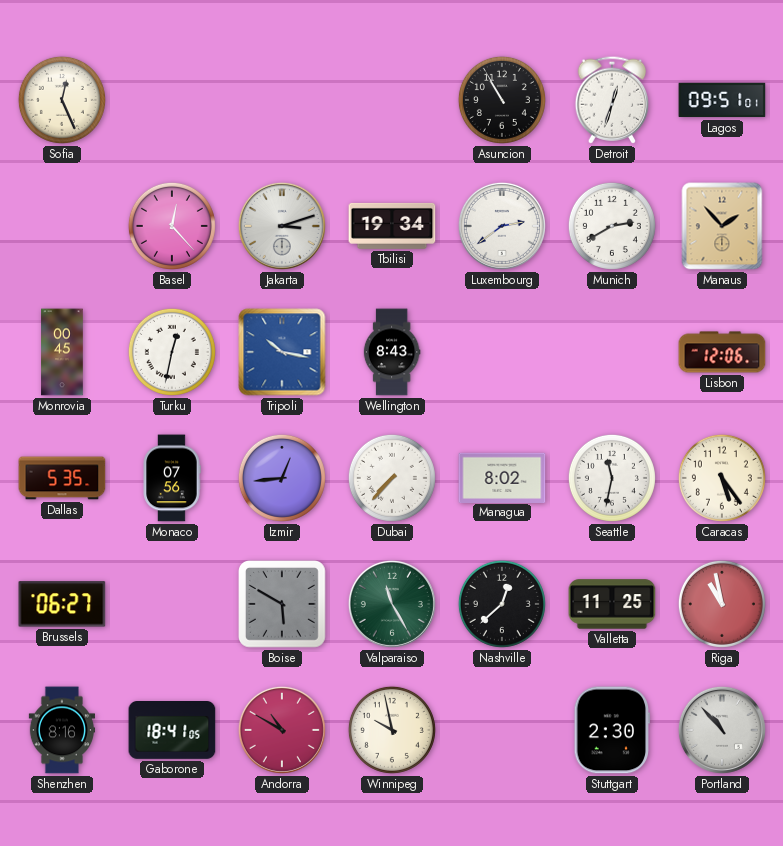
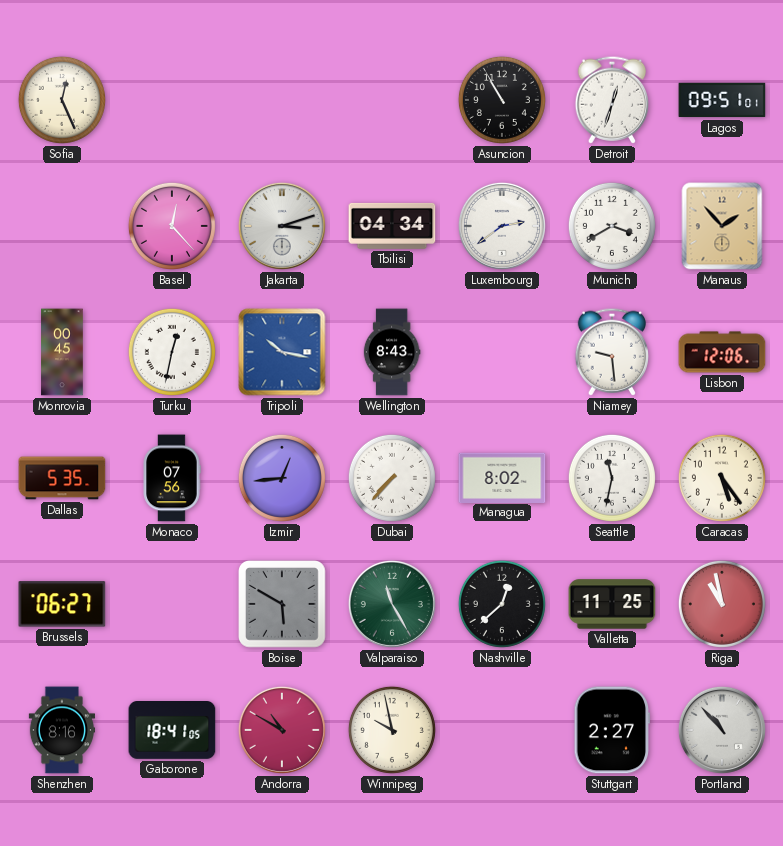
Tbilisi: 19:34 -> 04:34 (392, 226)
Munich: 2:40 -> 3:40 (612, 226)
Niamey: none -> 9:29 (611, 352)
Stuttgart: 2:30 -> 2:27 (612, 730)
